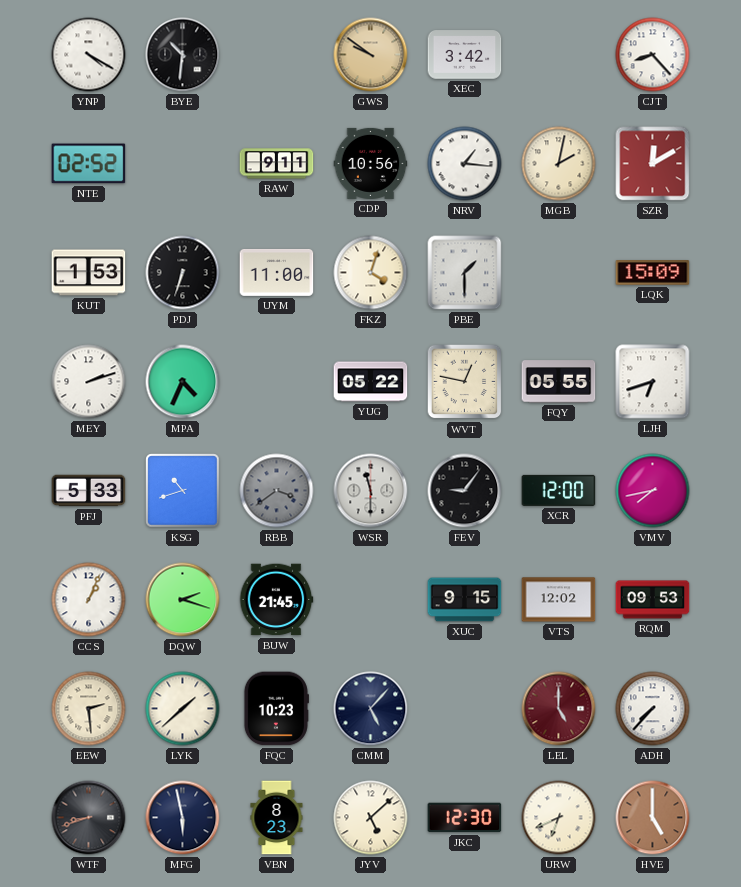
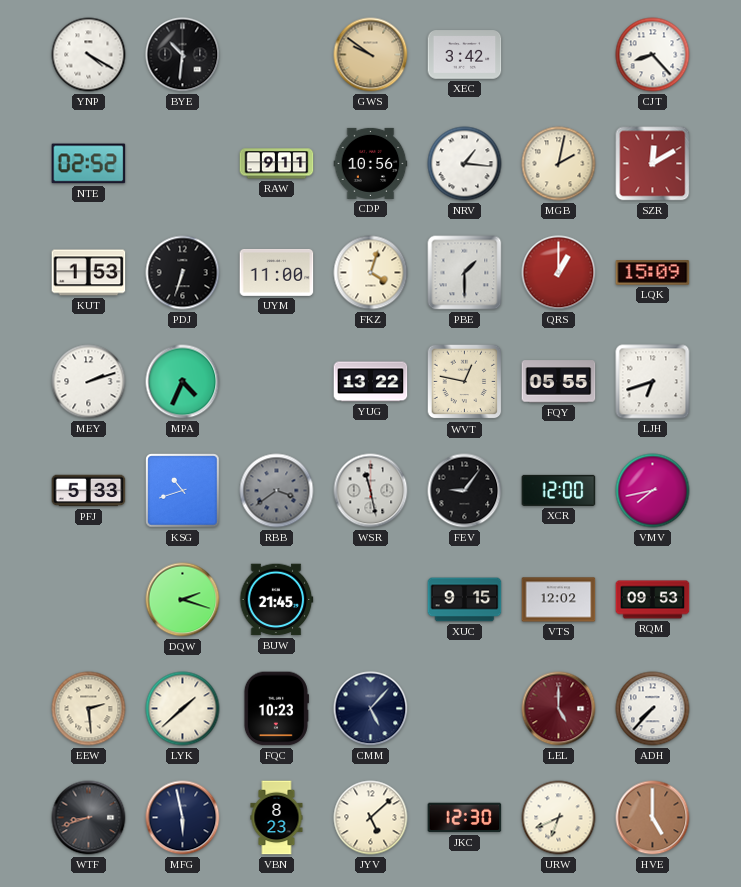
QRS: none -> 1:00 (559, 273)
YUG: 05:22 -> 13:22 (371, 382)
WSR: 11:30 -> 11:28 (371, 491)
CCS: 1:04 -> none (89, 600)
